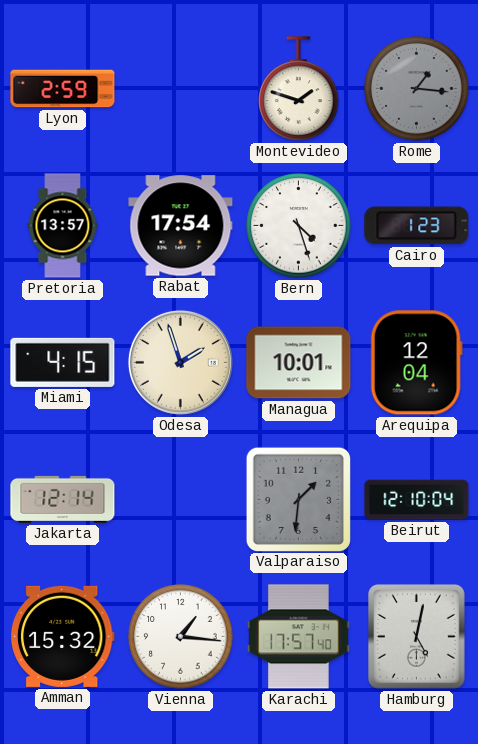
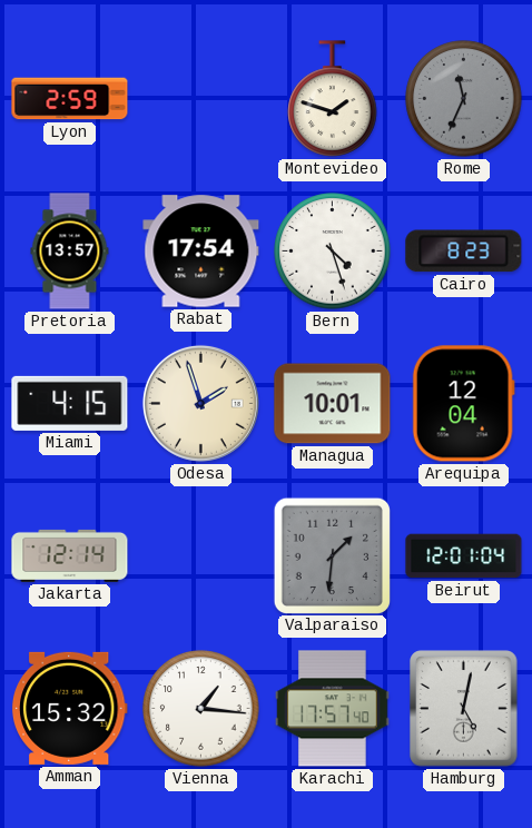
Rome: 1:16 -> 11:34 (464, 99)
Cairo: 1:23 -> 8:23 (464, 252)
Beirut: 12:10 -> 12:01 (464, 556)
